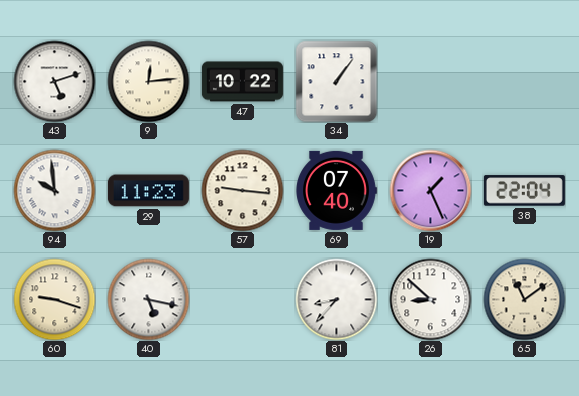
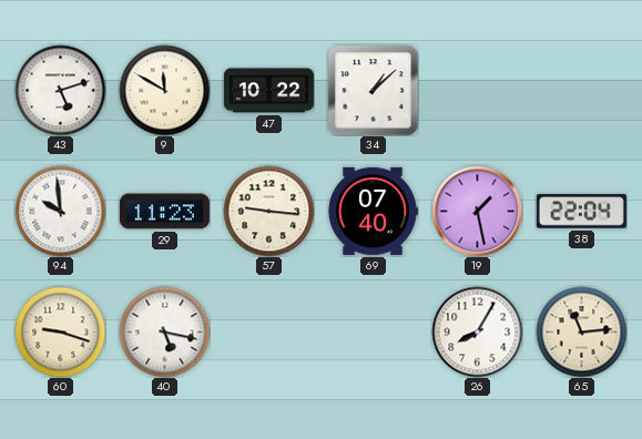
9: 12:14 -> 11:50 (164, 90)
34: 1:06 -> 1:08 (373, 90)
19: 1:26 -> 1:28 (477, 211)
81: 8:37 -> none (336, 299)
26: 8:52 -> 8:05 (477, 331)
65: 11:09 -> 11:14 (581, 331)
